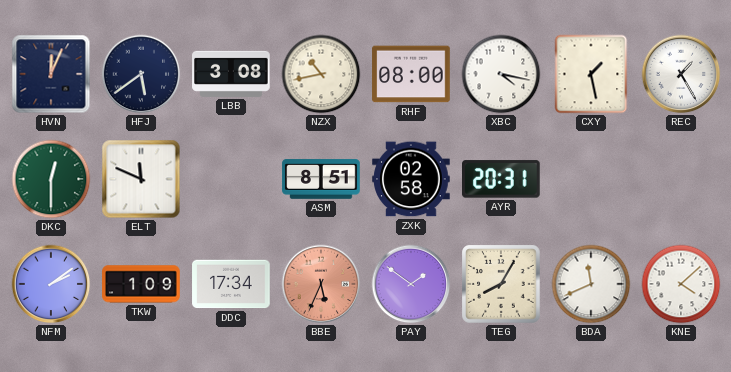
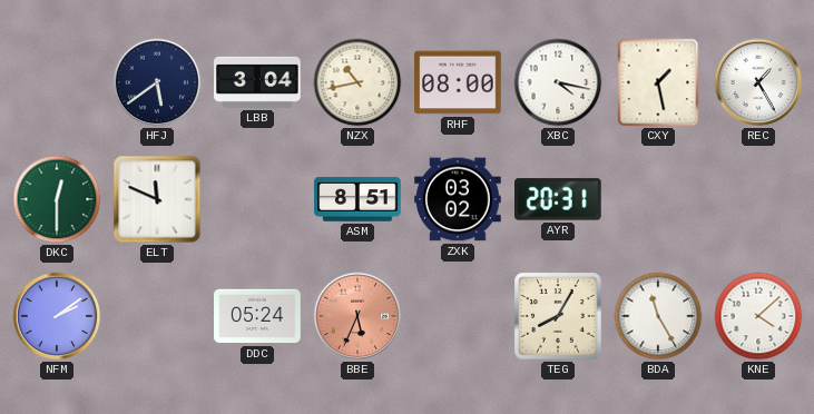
HVN: 12:04 -> none (51, 74)
LBB: 3:08 -> 3:04 (257, 82)
ZXK: 02:58 -> 03:02 (458, 199)
TKW: 1:09 -> none (141, 284)
DDC: 17:34 -> 05:24 (257, 316)
PAY: 1:51 -> none (411, 284)
BDA: 11:41 -> 11:25 (658, 316)
